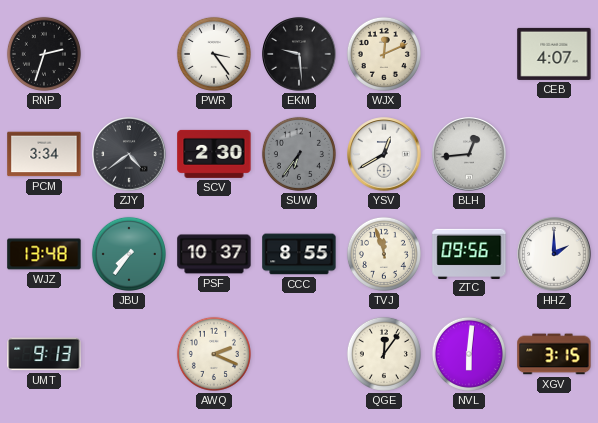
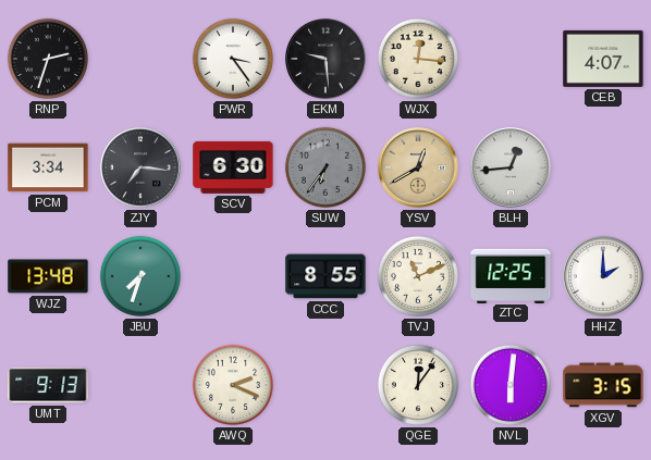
WJX: 12:11 -> 12:16 (418, 59)
ZJY: 4:39 -> 7:16 (140, 167)
SCV: 2:30 -> 6:30 (233, 167)
YSV dial: white -> champagne (418, 167)
JBU: 7:36 -> 7:33 (140, 276)
PSF: 10:37 -> none (214, 254)
TVJ: 11:57 -> 11:11 (418, 276)
ZTC: 09:56 -> 12:25 (511, 275)
